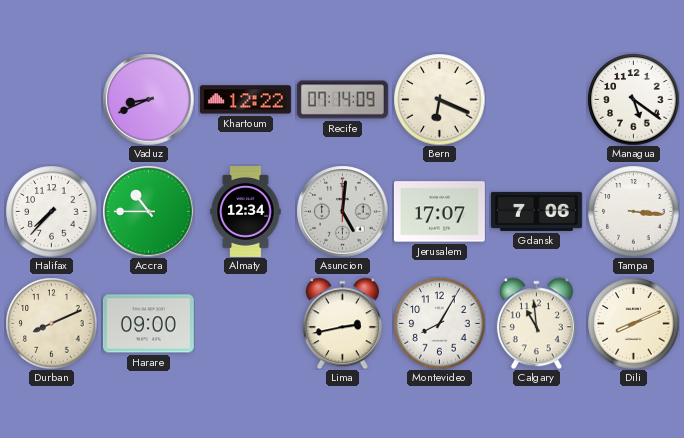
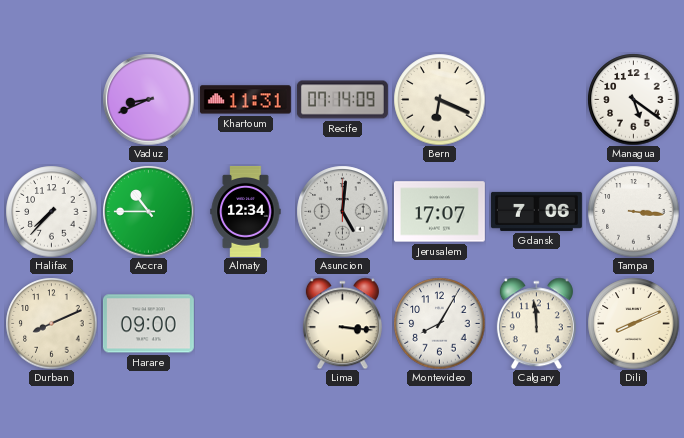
Khartoum: 12:22 -> 11:31 (245, 100)
Lima: 2:43 -> 3:16 (342, 323)
Calgary: 10:59 -> 11:59 (536, 323)
